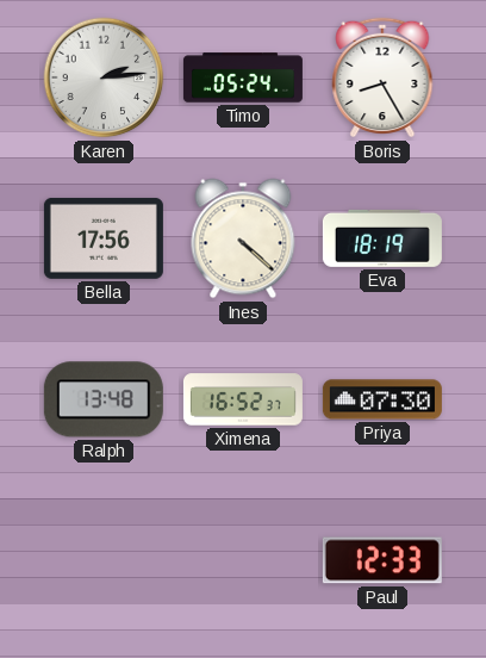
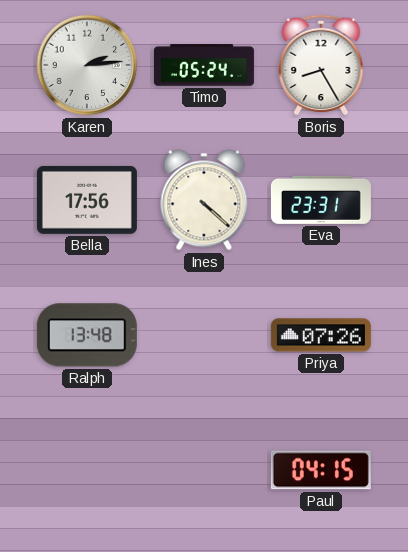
Eva: 18:19 -> 23:31 (321, 200)
Ximena: 16:52 -> none (243, 399)
Priya: 07:30 -> 07:26 (321, 335)
Paul: 12:33 -> 04:15 (321, 470)
